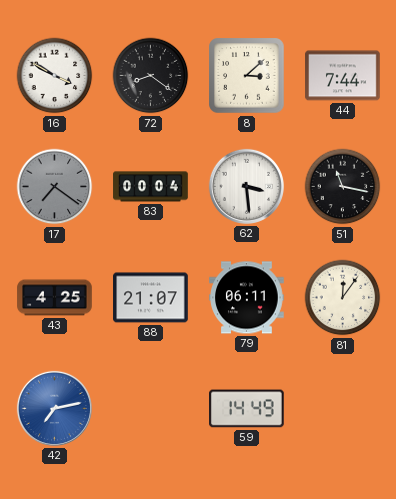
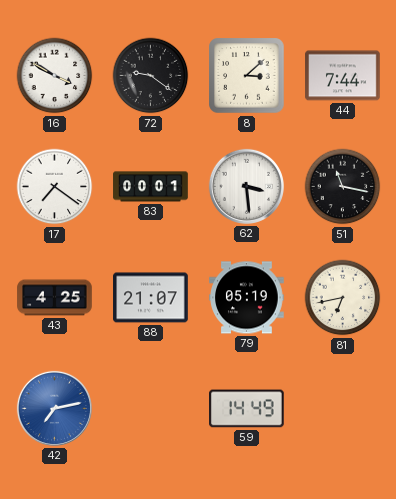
72: 8:21 -> 9:21 (151, 76)
17 dial: grey -> white (55, 187)
83: 00:04 -> 00:01 (151, 187)
79: 06:11 -> 05:19 (247, 298)
81: 12:06 -> 6:43 (343, 298)
